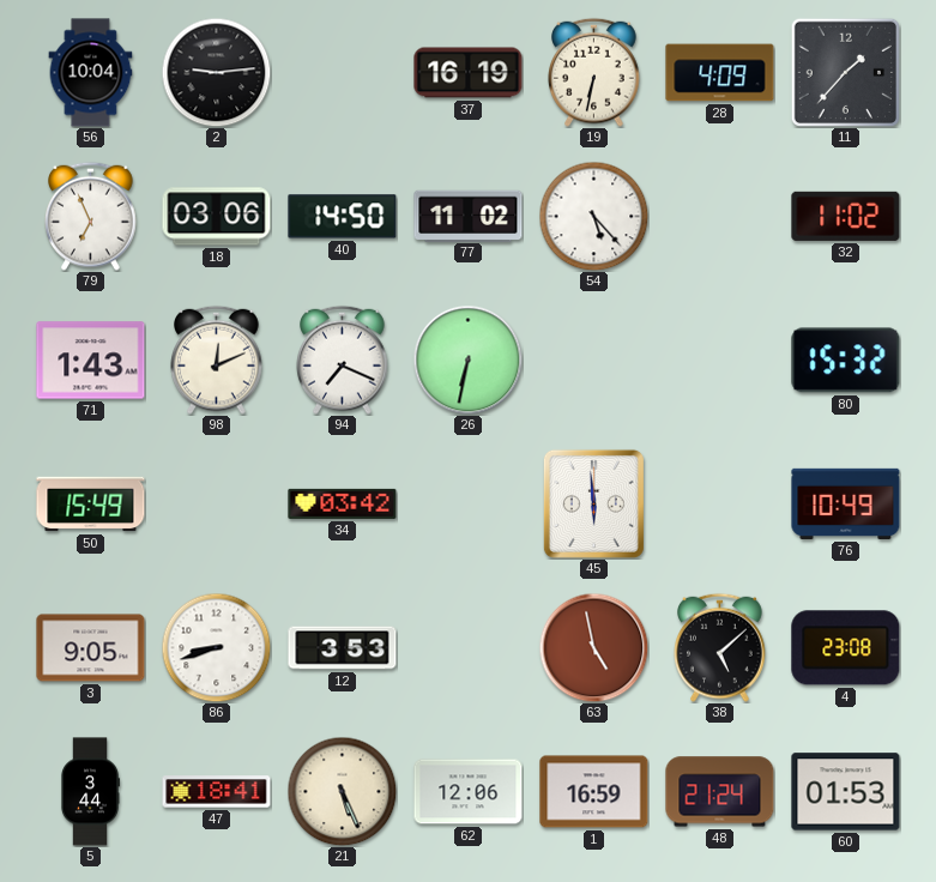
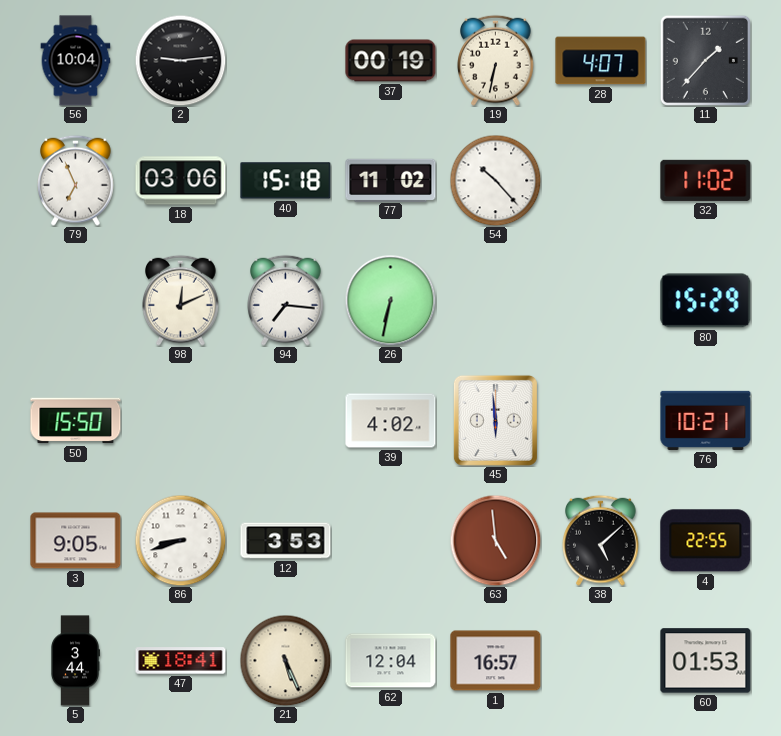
37: 16:19 -> 00:19 (391, 61)
28: 4:09 -> 4:07 (601, 61)
40: 14:50 -> 15:18 (286, 181)
54: 5:23 -> 10:23 (495, 180)
71: 1:43 -> none (91, 361)
94: 7:19 -> 7:16 (286, 300)
80: 15:32 -> 15:29 (706, 301)
50: 15:49 -> 15:50 (76, 421)
34: 03:42 -> none (343, 503)
39: none -> 4:02 (391, 421)
76: 10:49 -> 10:21 (706, 420)
63: 4:58 -> 4:59 (495, 540)
4: 23:08 -> 22:55 (706, 541)
62: 12:06 -> 12:04 (391, 661)
1: 16:59 -> 16:57 (496, 661)
48: 21:24 -> none (720, 792)
